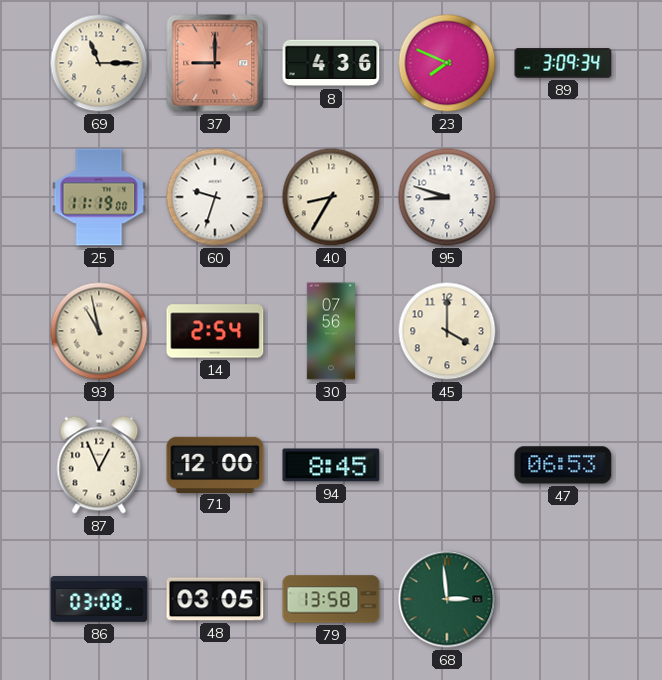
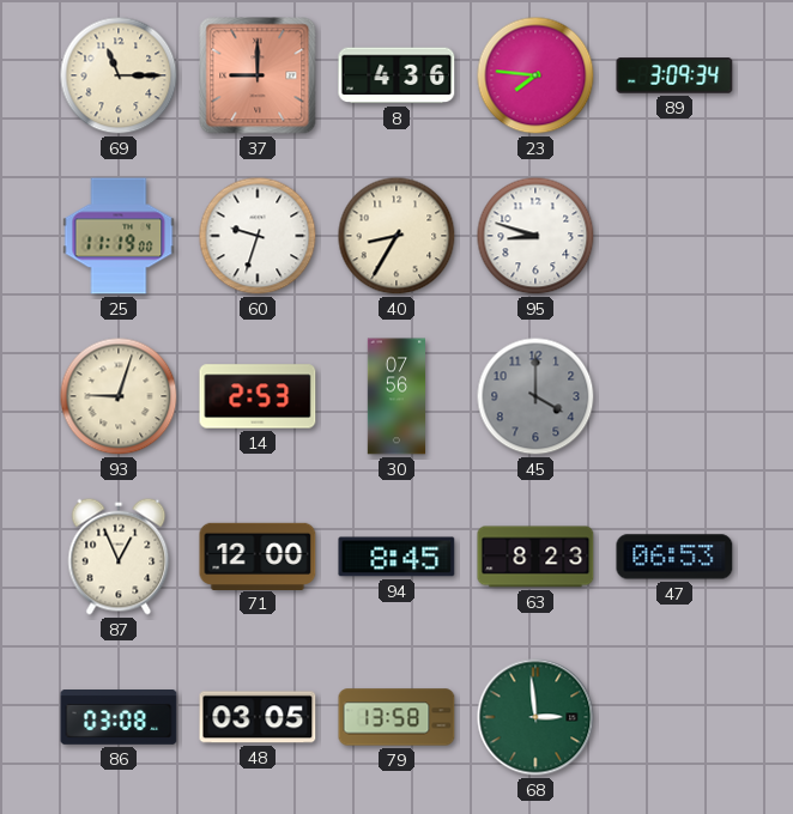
23: 7:49 -> 7:46 (535, 75)
93: 10:58 -> 9:03 (119, 396)
14: 2:54 -> 2:53 (258, 396)
45 dial: cream -> grey (535, 396)
63: none -> 8:23 (535, 557)
